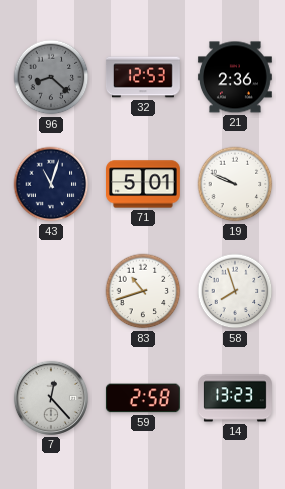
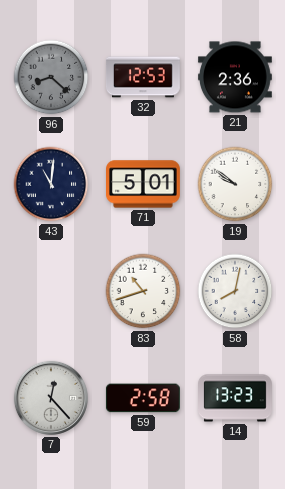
43: 11:03 -> 11:01 (51, 184)
19: 9:49 -> 9:51 (235, 184)
58: 7:57 -> 8:02 (235, 291)
